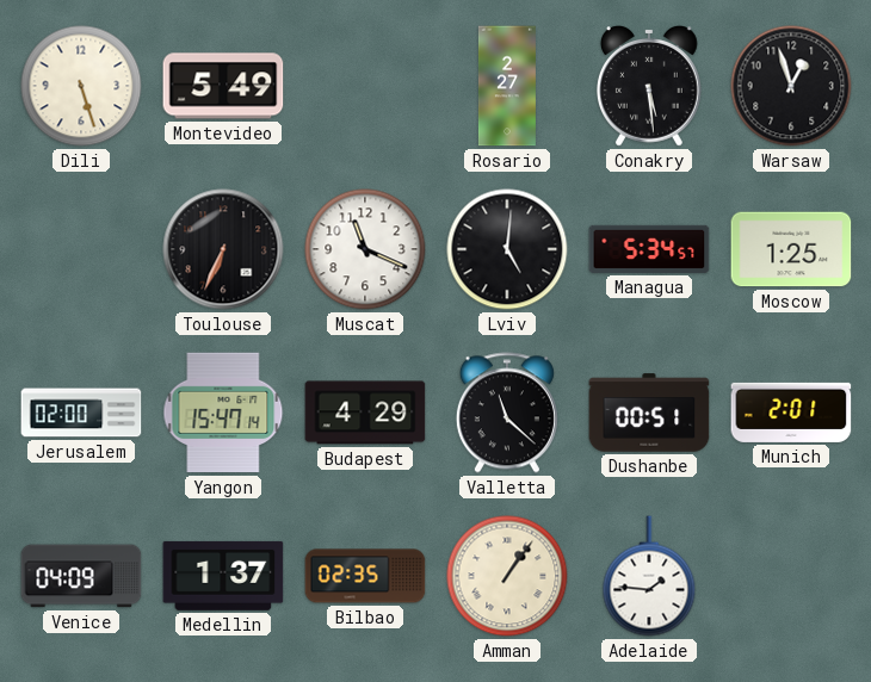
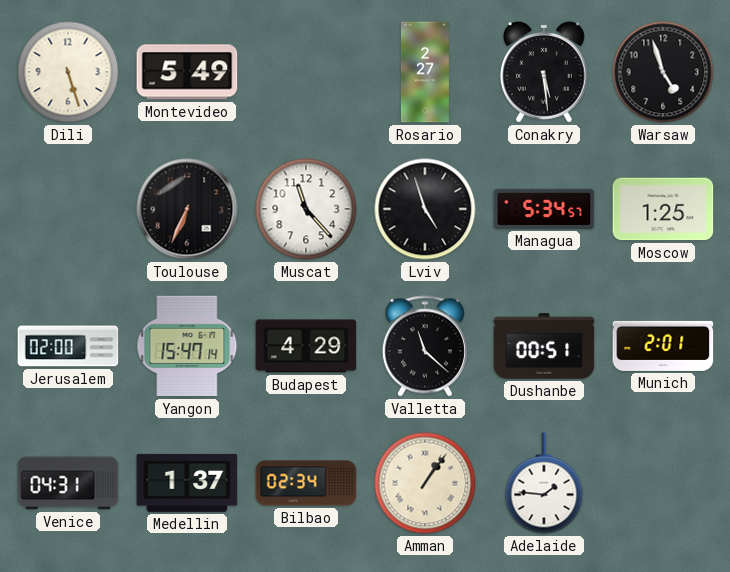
Warsaw: 12:57 -> 4:57 (663, 72)
Muscat: 11:19 -> 11:23 (306, 209)
Lviv: 5:01 -> 4:57 (425, 209)
Venice: 04:09 -> 04:31 (68, 483)
Bilbao: 02:35 -> 02:34 (306, 483)
